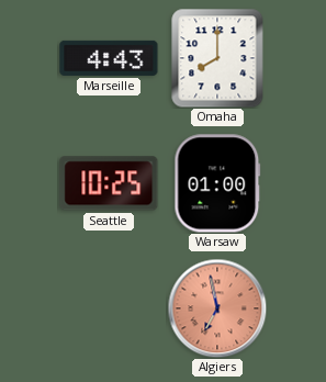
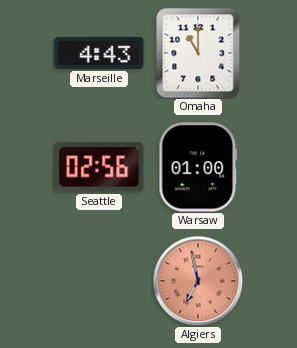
Omaha: 8:00 -> 11:00 (198, 53)
Seattle: 10:25 -> 02:56 (99, 167)
